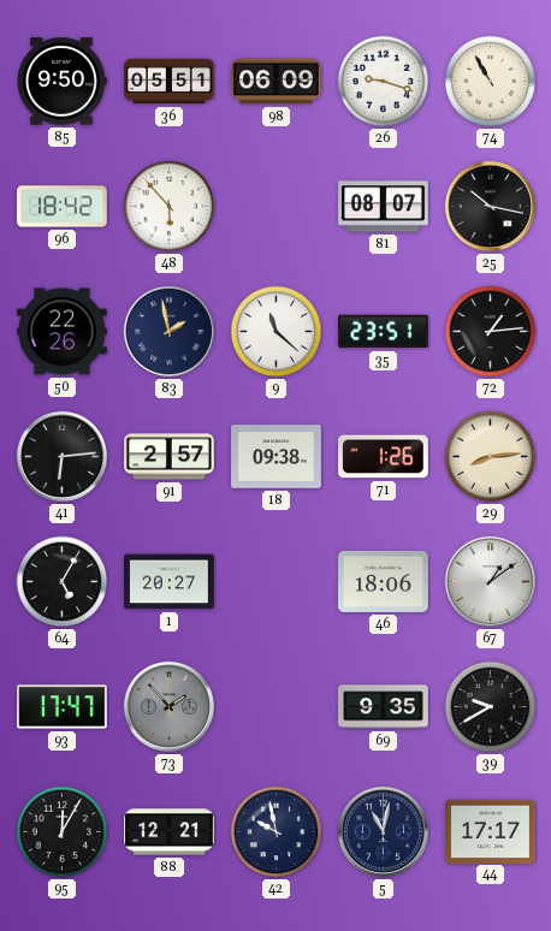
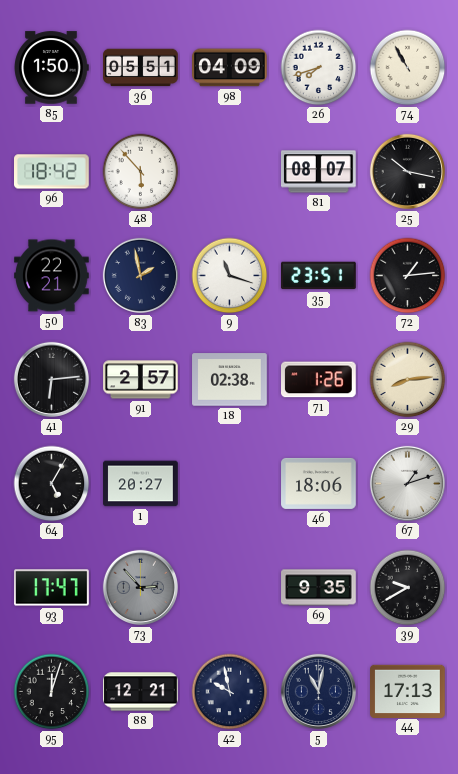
85: 9:50 -> 1:50 (51, 68)
98: 06:09 -> 04:09 (230, 68)
26: 9:18 -> 7:42 (319, 68)
50: 22:26 -> 22:21 (52, 276)
9: 11:22 -> 11:18 (230, 276)
18: 09:38 -> 02:38 (230, 380)
67: 1:09 -> 1:12 (407, 483)
73: 1:53 -> 2:53 (140, 587)
95: 12:05 -> 12:03 (52, 692)
44: 17:17 -> 17:13 (408, 691)
